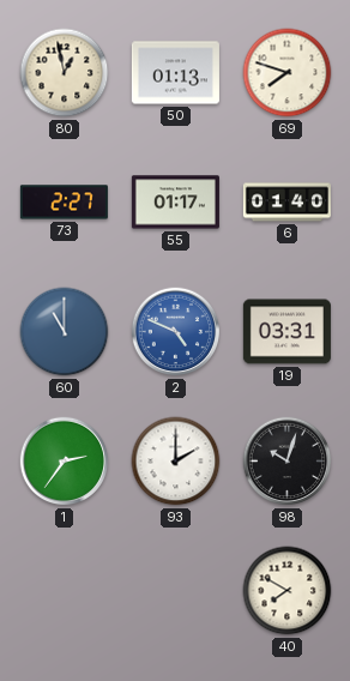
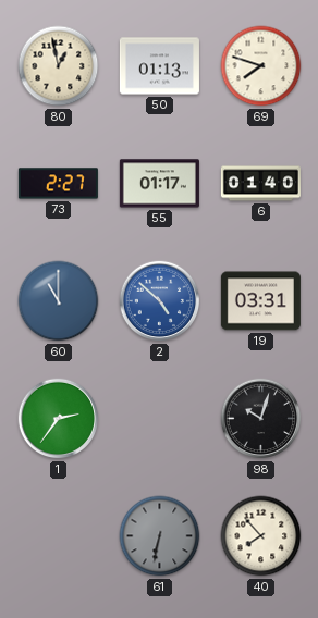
2: 4:49 -> 4:52 (160, 301)
93: 2:00 -> none (176, 462)
61: none -> 6:32 (160, 536)
40: 7:50 -> 7:53 (261, 536)
